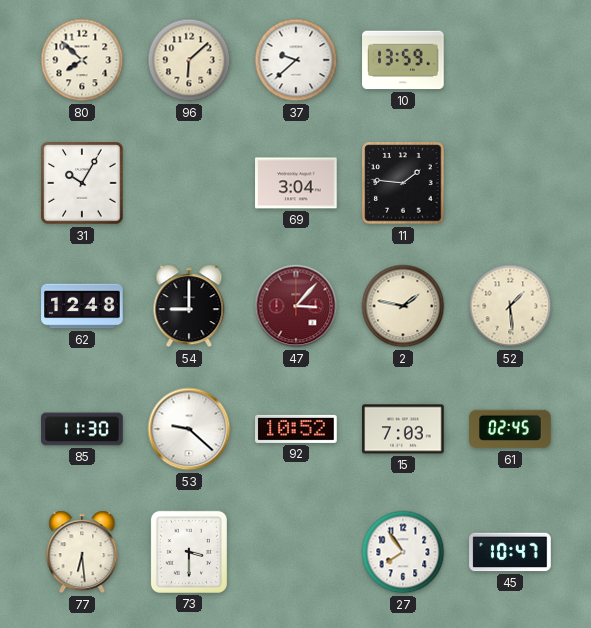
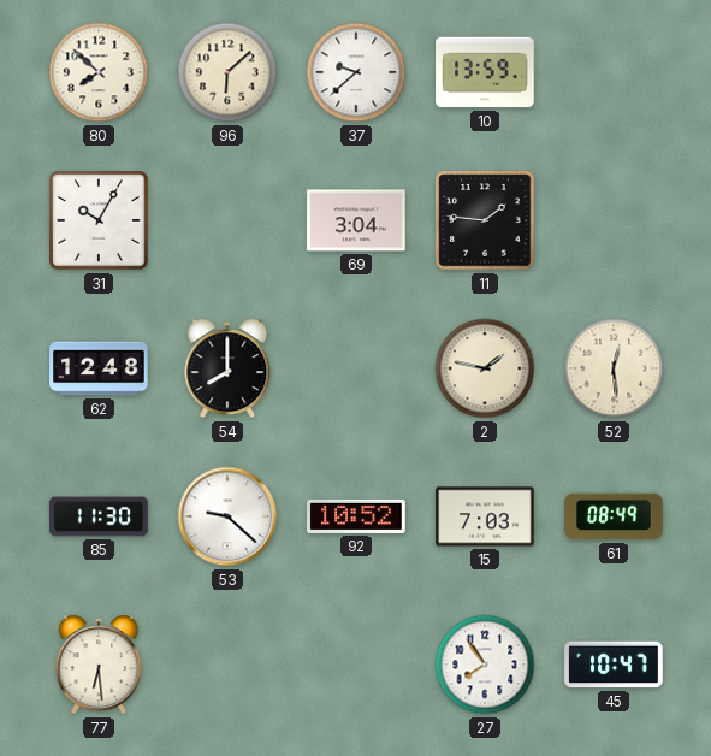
54: 9:00 -> 8:00 (227, 368)
47: 3:07 -> none (296, 306)
52: 1:29 -> 12:29 (614, 368)
61: 02:45 -> 08:49 (614, 516)
73: 3:30 -> none (189, 552)
